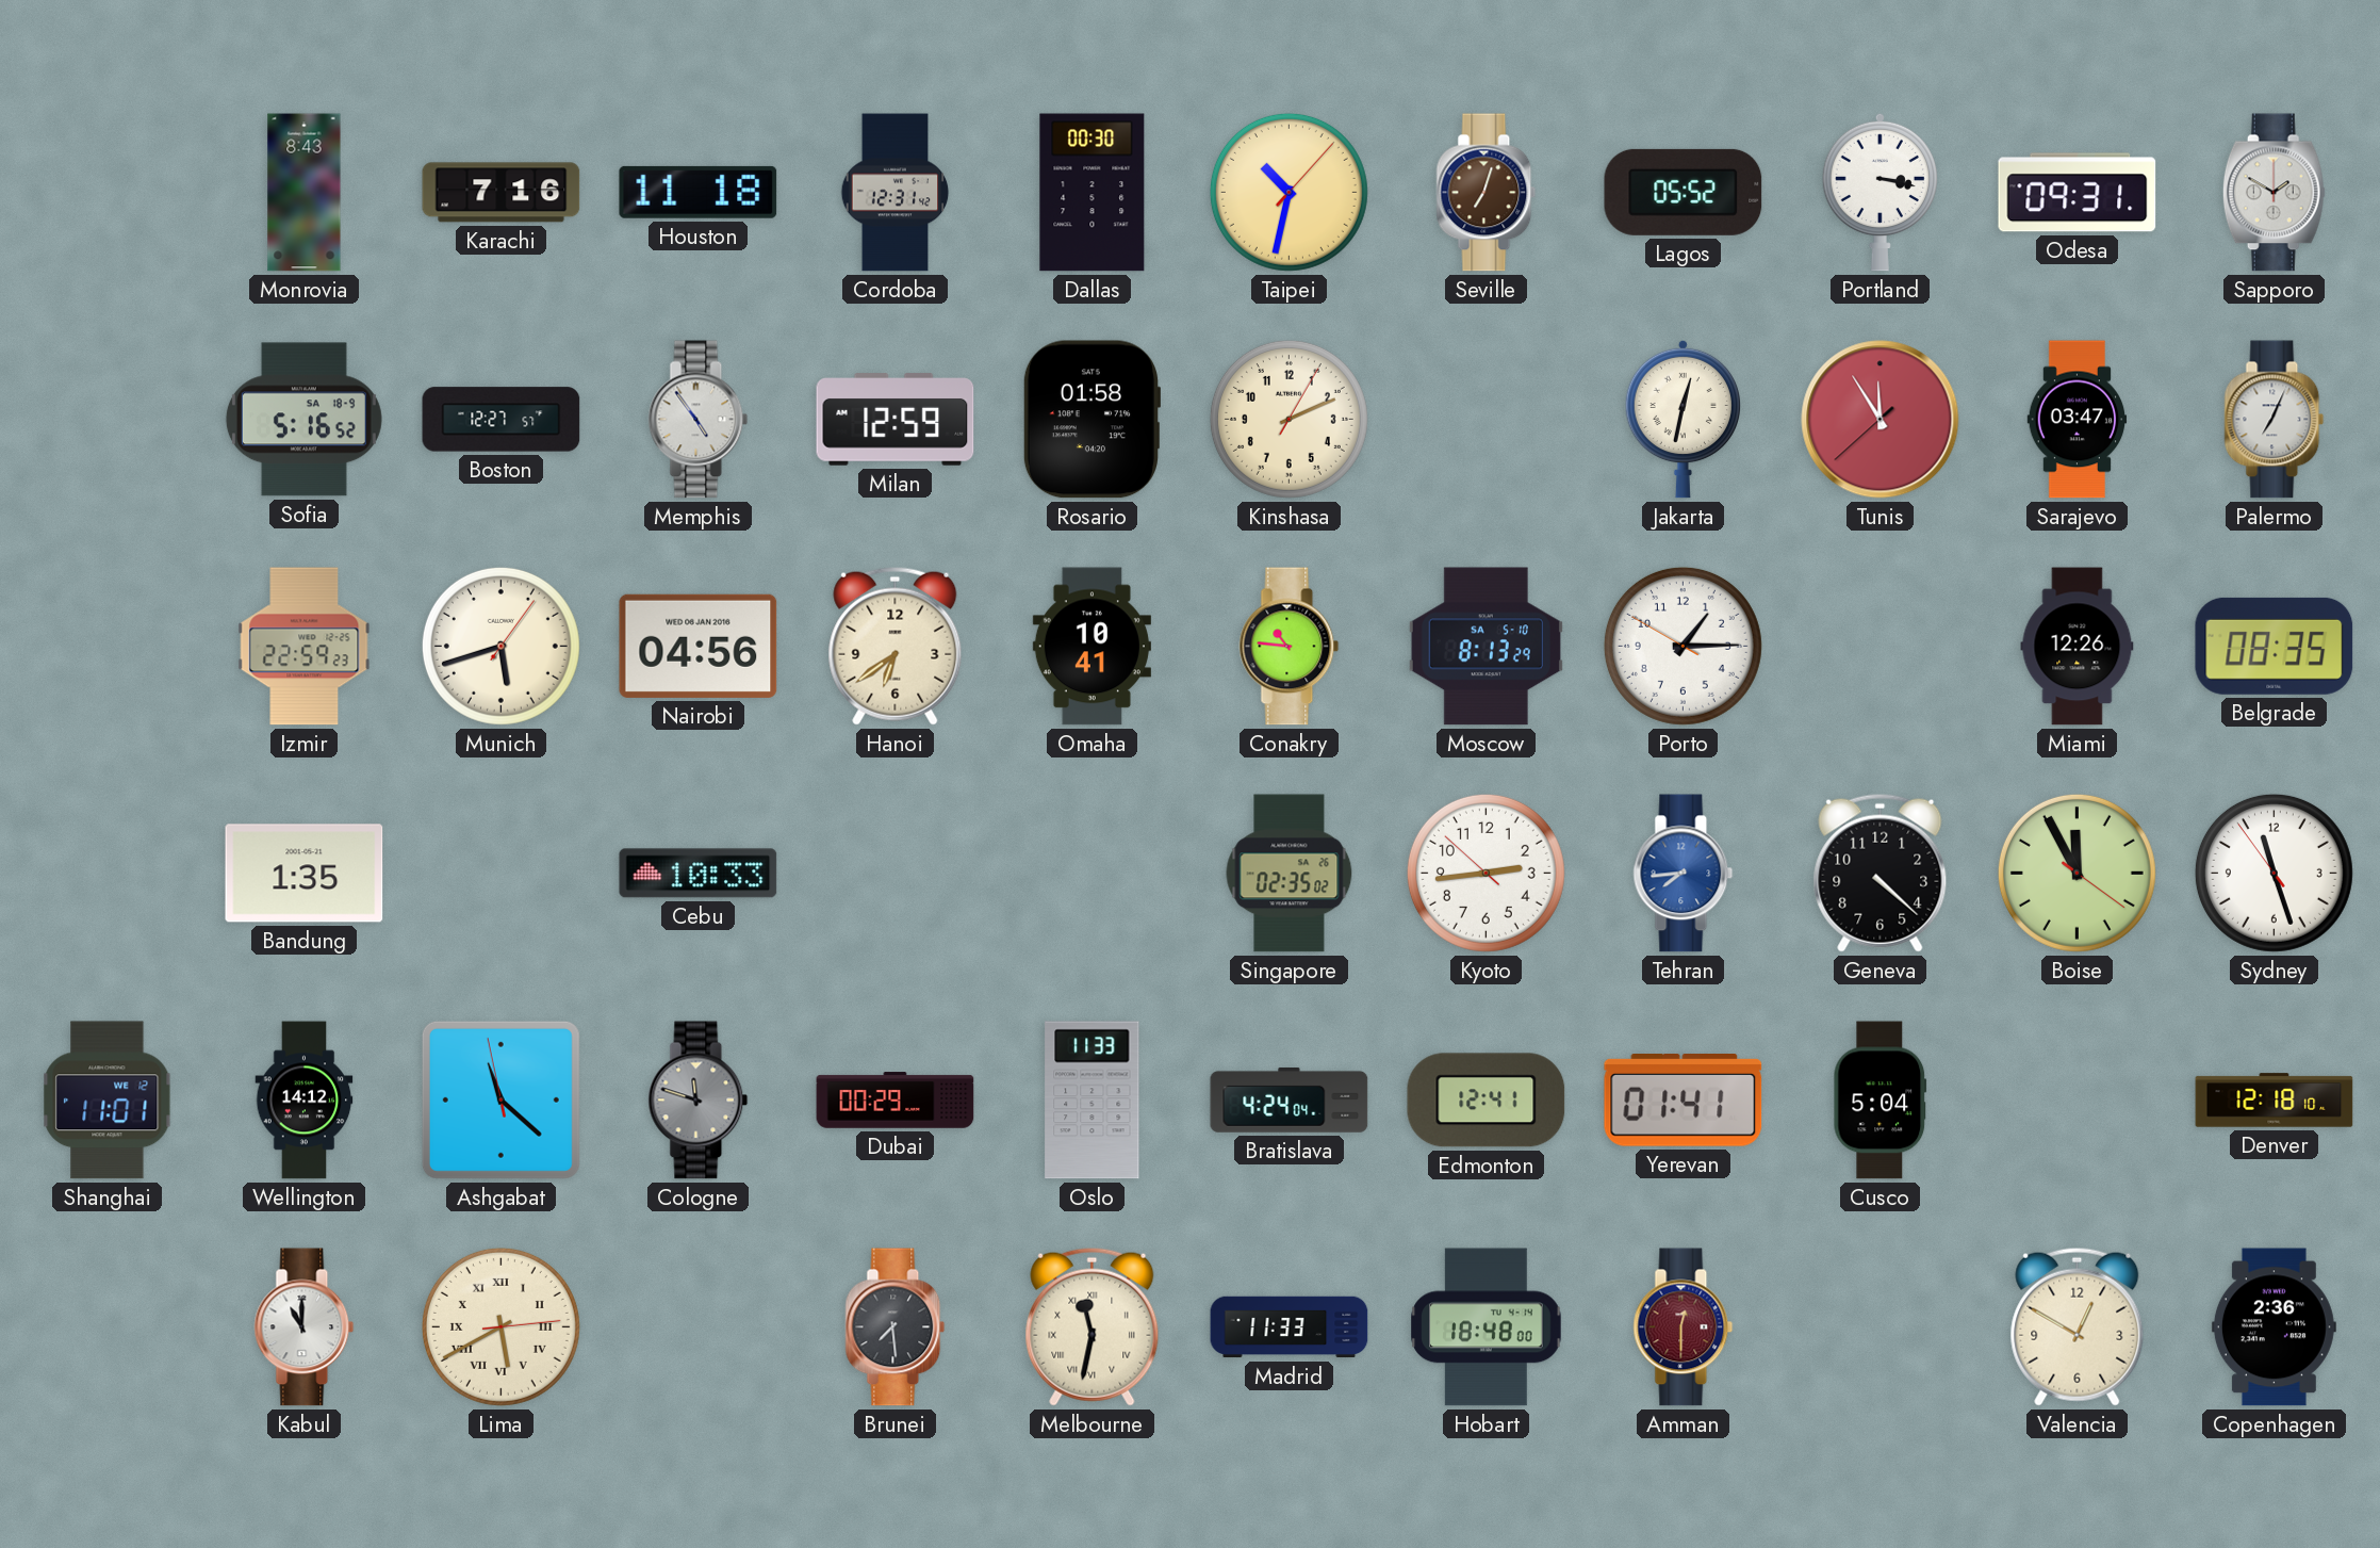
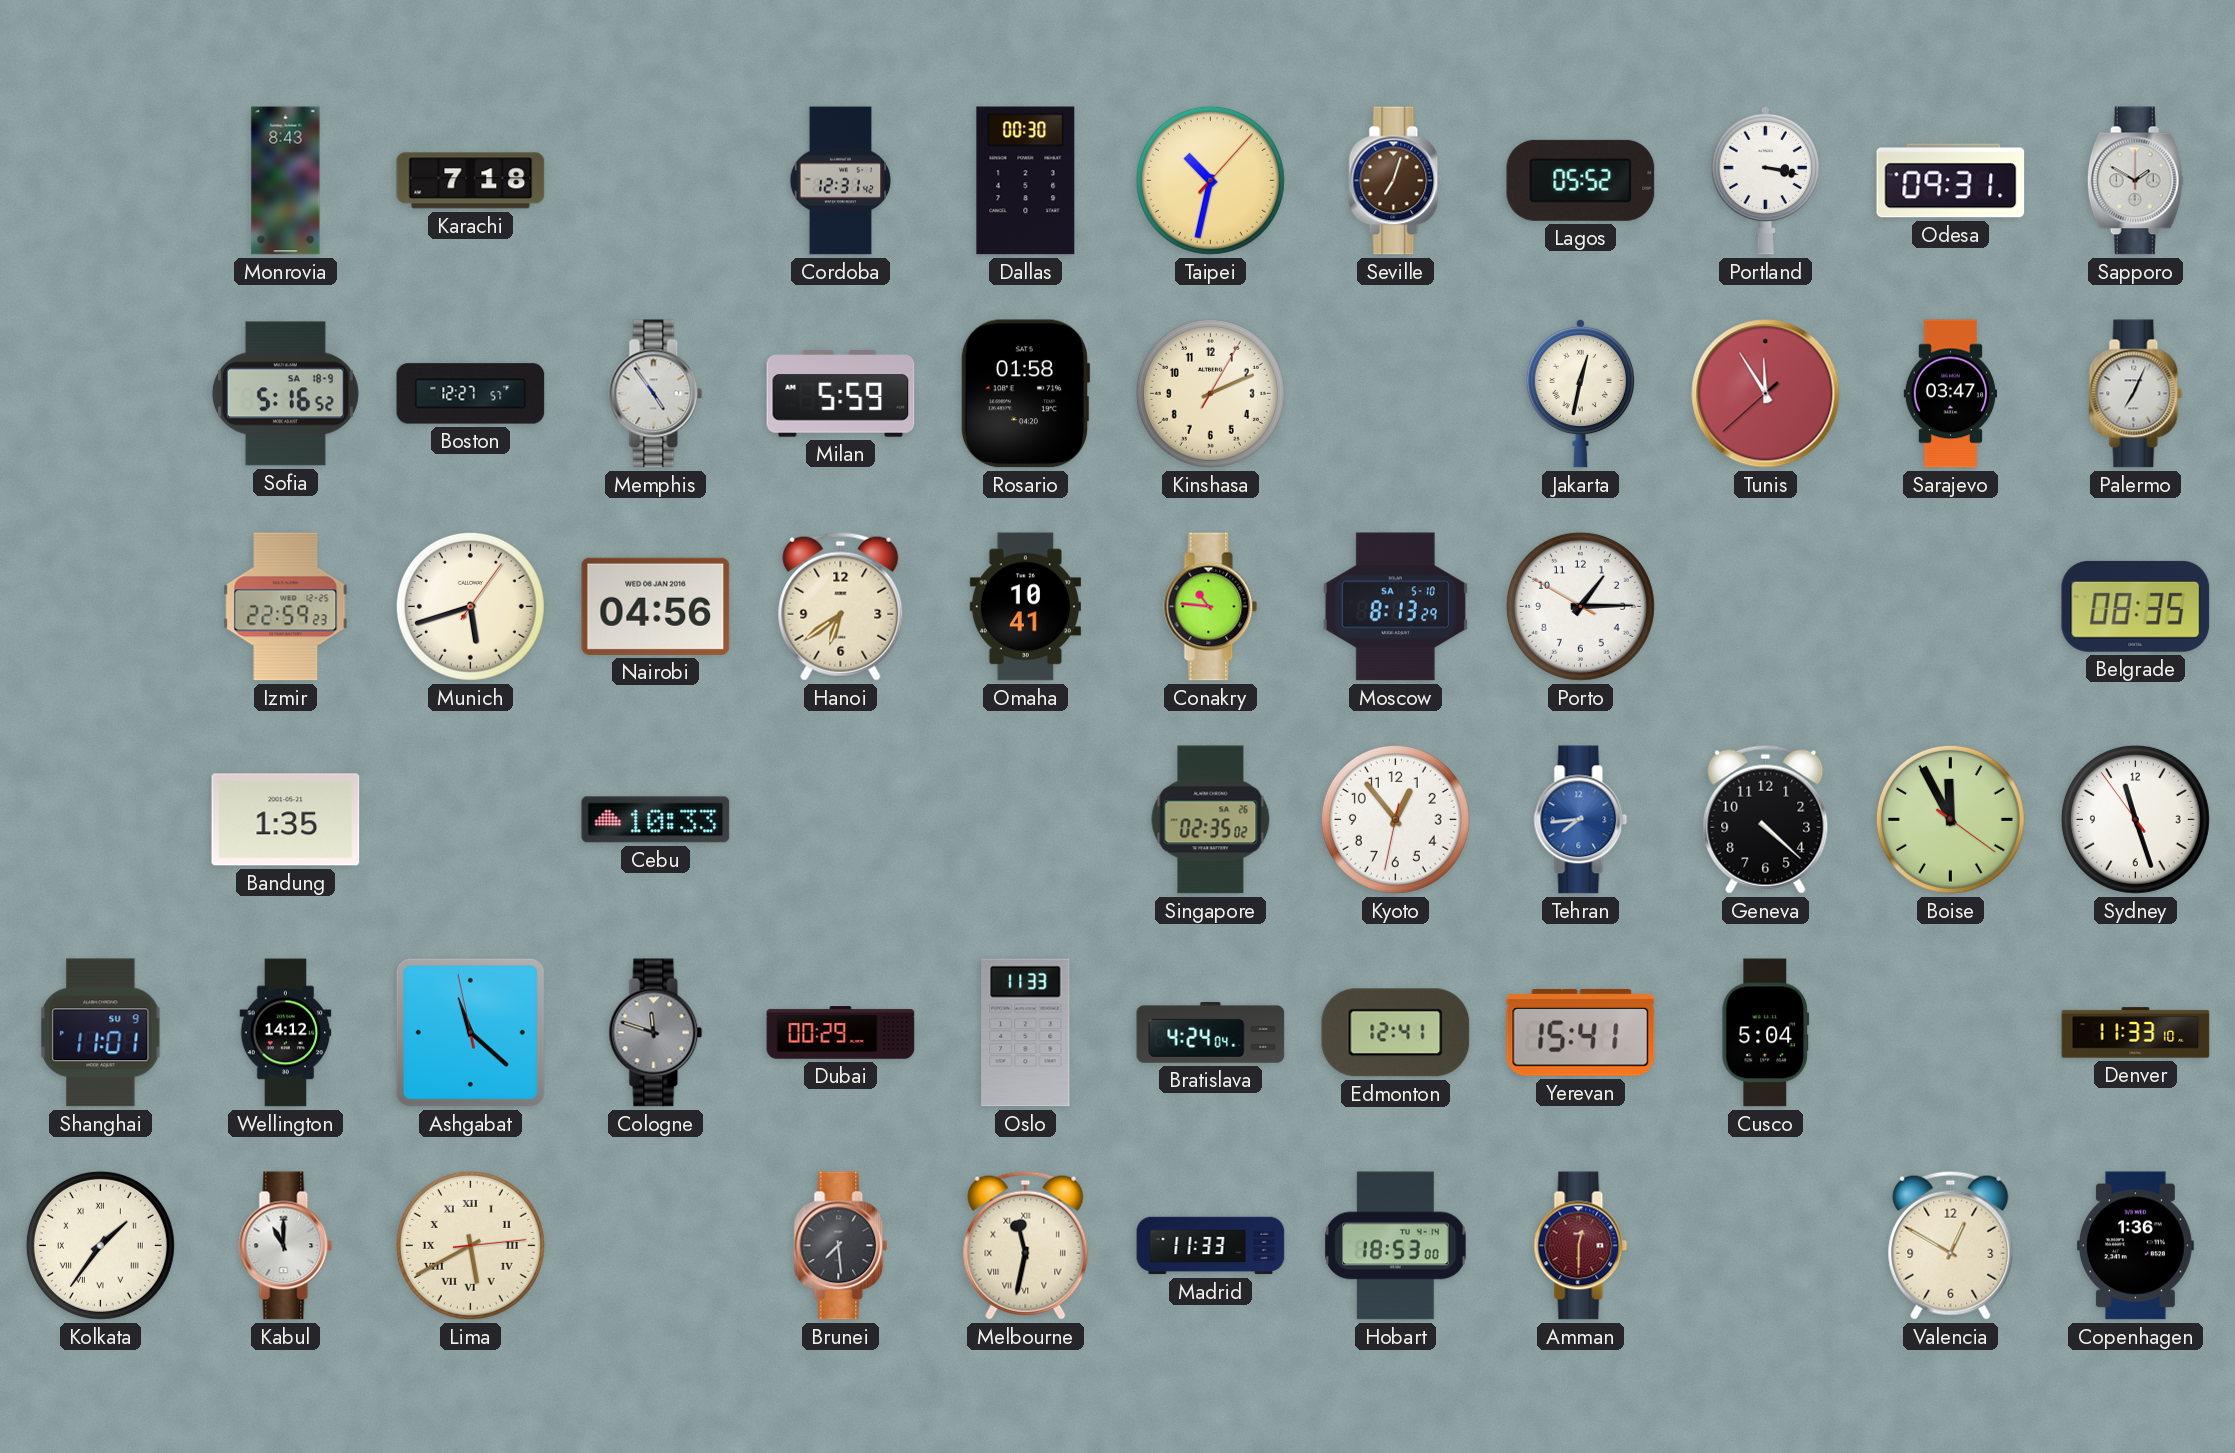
Karachi: 7:16 -> 7:18 (471, 181)
Houston: 11:18 -> none (699, 192)
Milan: 12:59 -> 5:59 (841, 394)
Miami: 12:26 -> none (2078, 647)
Kyoto: 2:43 -> 12:53 (1395, 819)
Shanghai date: WE 12 -> SU 9 (101, 1033)
Yerevan: 01:41 -> 15:41 (1581, 1033)
Denver: 12:18 -> 11:33 (2136, 1033)
Kolkata: none -> 1:36 (100, 1245)
Hobart: 18:48 -> 18:53 (1396, 1246)
Copenhagen: 2:36 -> 1:36 (2135, 1246)
